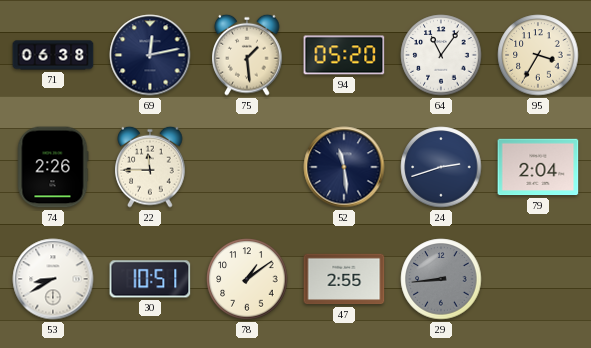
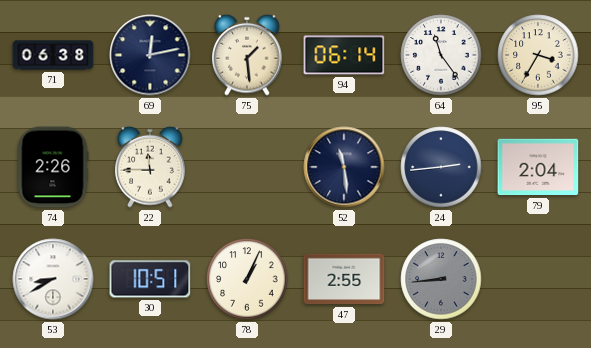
94: 05:20 -> 06:14 (344, 55)
64: 11:06 -> 11:24 (441, 55)
24: 2:42 -> 2:44 (441, 167)
78: 1:09 -> 1:04 (247, 279)
